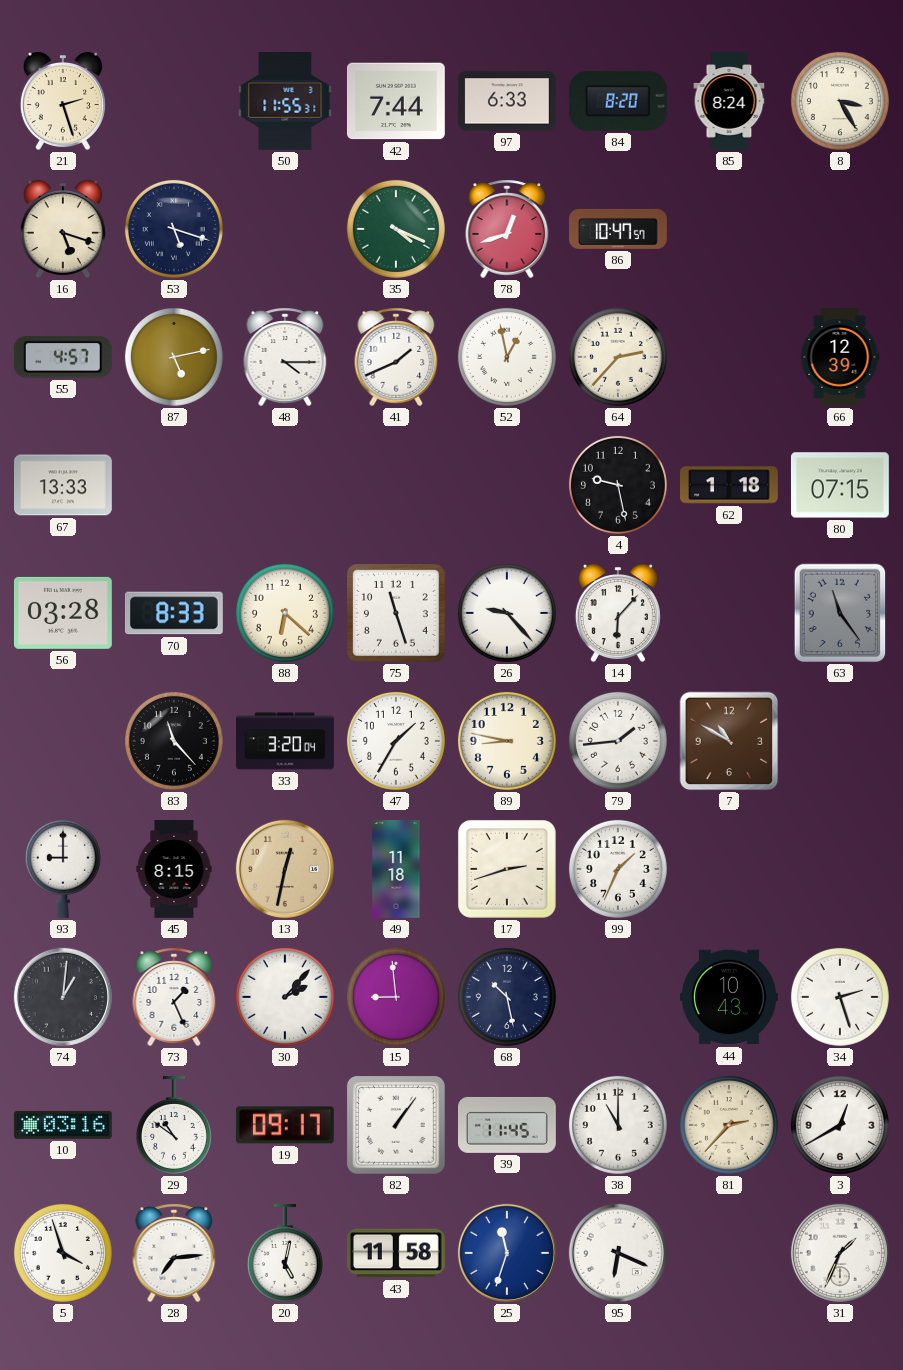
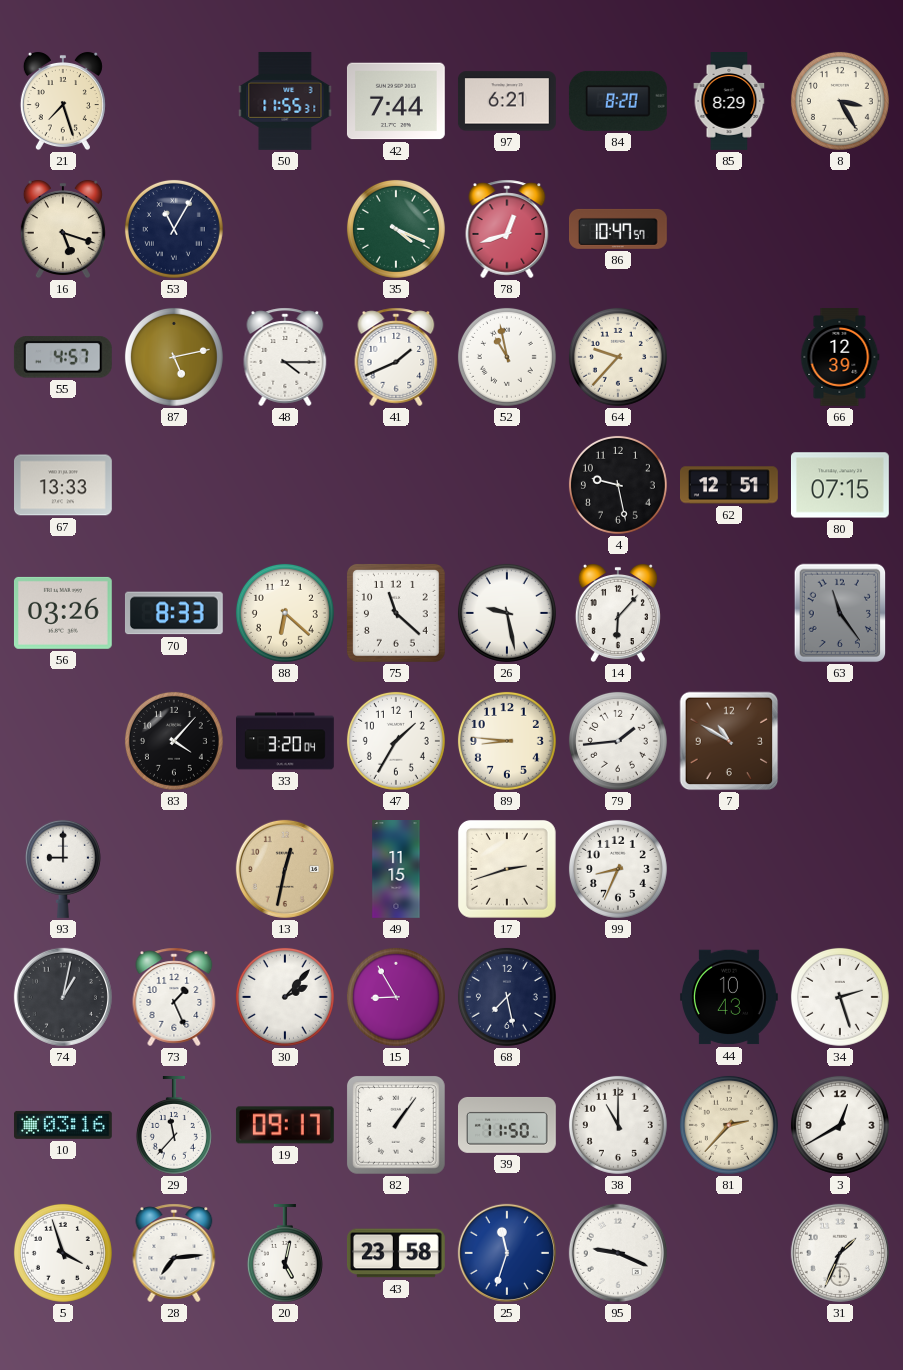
21: 2:27 -> 7:27 (63, 101)
97: 6:33 -> 6:21 (507, 101)
85: 8:24 -> 8:29 (729, 101)
53: 5:18 -> 11:05 (174, 229)
52: 12:58 -> 10:58 (507, 357)
64: 2:37 -> 9:37 (618, 357)
62: 1:18 -> 12:51 (730, 485)
56: 03:28 -> 03:26 (63, 613)
75: 11:27 -> 11:22 (396, 613)
26: 9:23 -> 9:28 (507, 613)
83: 11:23 -> 4:07 (174, 741)
89: 8:47 -> 8:46 (507, 741)
45: 8:15 -> none (174, 870)
49: 11:18 -> 11:15 (396, 870)
99: 1:34 -> 8:34 (618, 869)
74: 1:01 -> 1:02 (63, 997)
15: 8:59 -> 8:55 (396, 997)
68: 10:28 -> 7:28 (507, 997)
29: 10:51 -> 11:37 (174, 1126)
39: 11:45 -> 11:50 (508, 1125)
43: 11:58 -> 23:58 (396, 1253)
95: 6:19 -> 9:19 (618, 1253)
